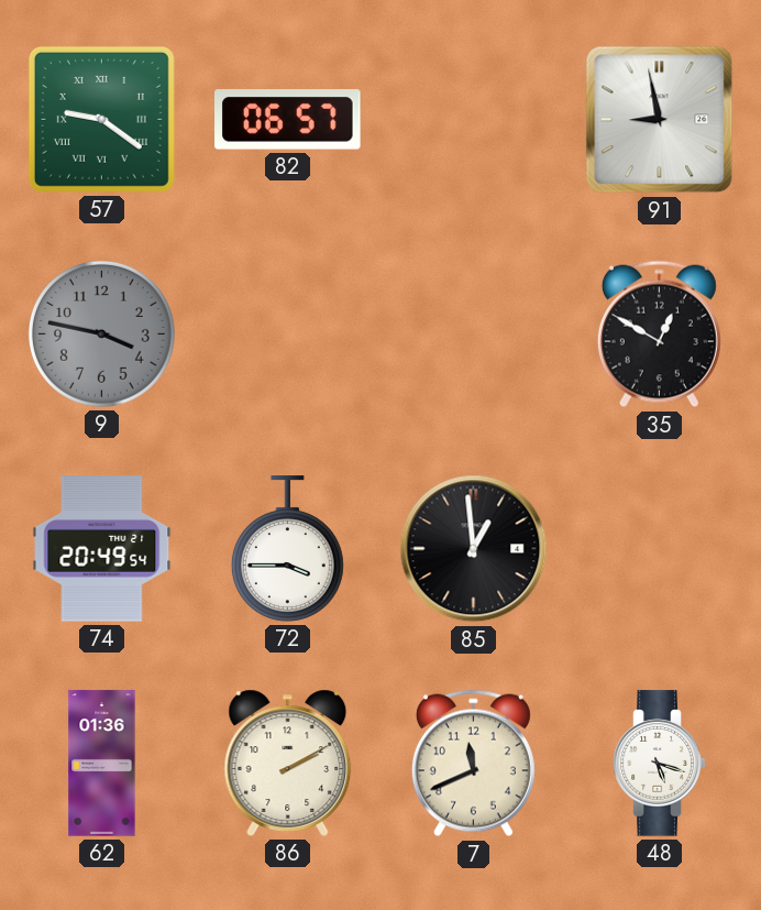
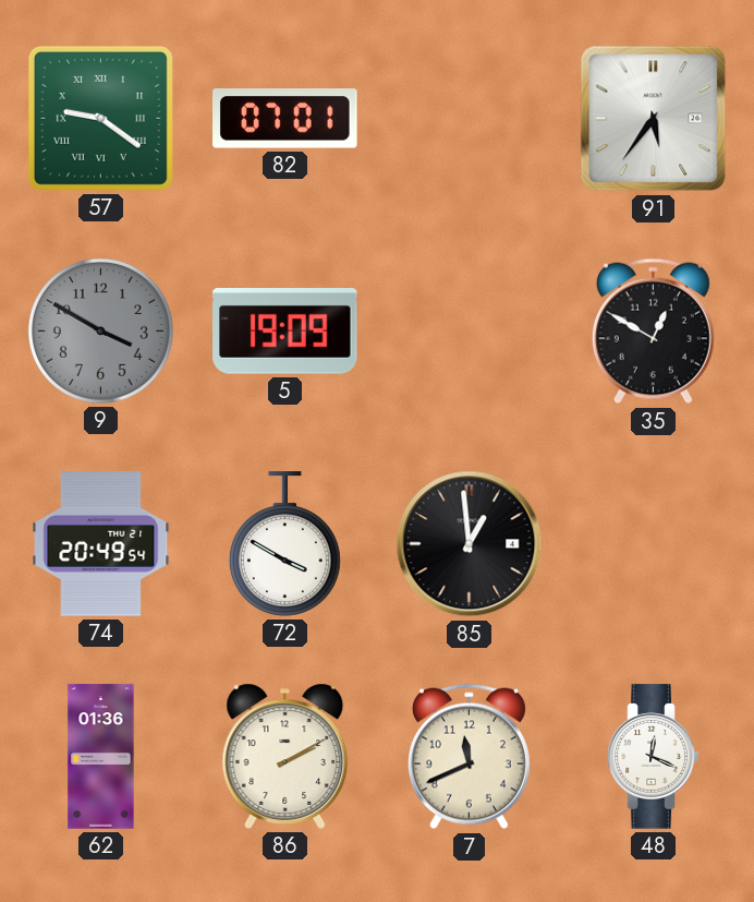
82: 06:57 -> 07:01 (285, 119)
91: 8:58 -> 5:36 (654, 119)
9: 3:47 -> 3:50 (100, 330)
5: none -> 19:09 (285, 332)
72: 3:45 -> 3:50 (284, 544)
48: 5:18 -> 12:19 (654, 757)
